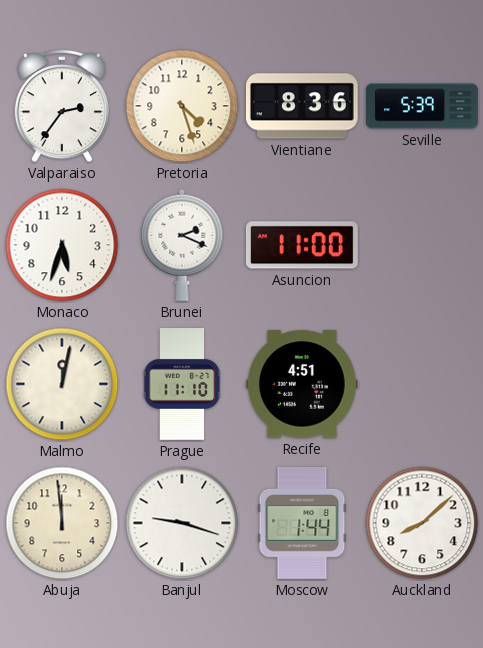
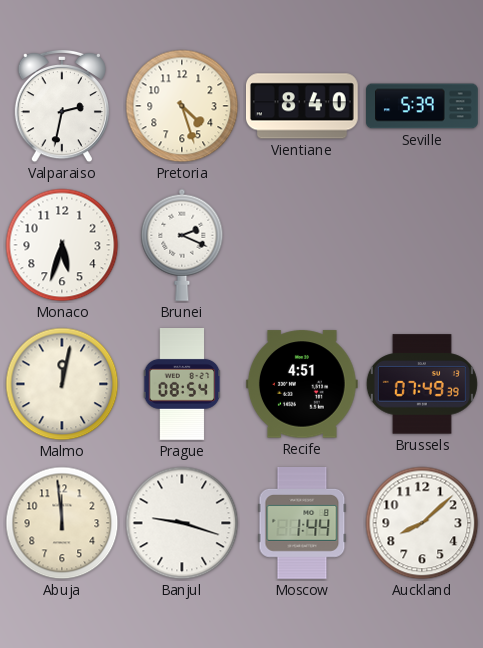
Valparaiso: 2:36 -> 2:32 (61, 106)
Vientiane: 8:36 -> 8:40 (302, 106)
Asuncion: 11:00 -> none (303, 245)
Prague: 11:10 -> 08:54 (182, 385)
Brussels: none -> 07:49 (422, 384)
